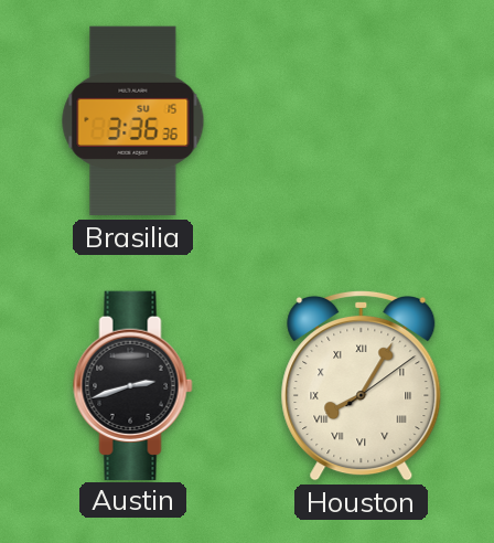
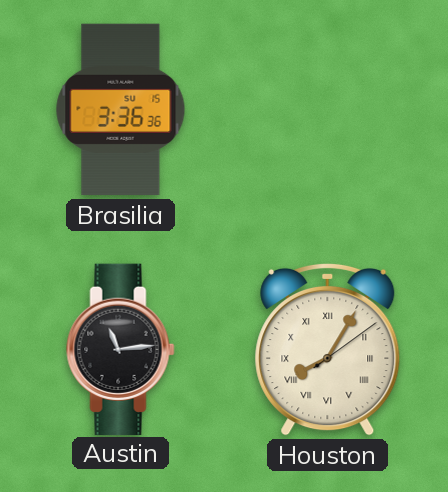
Austin: 2:42 -> 11:14 (121, 349)
